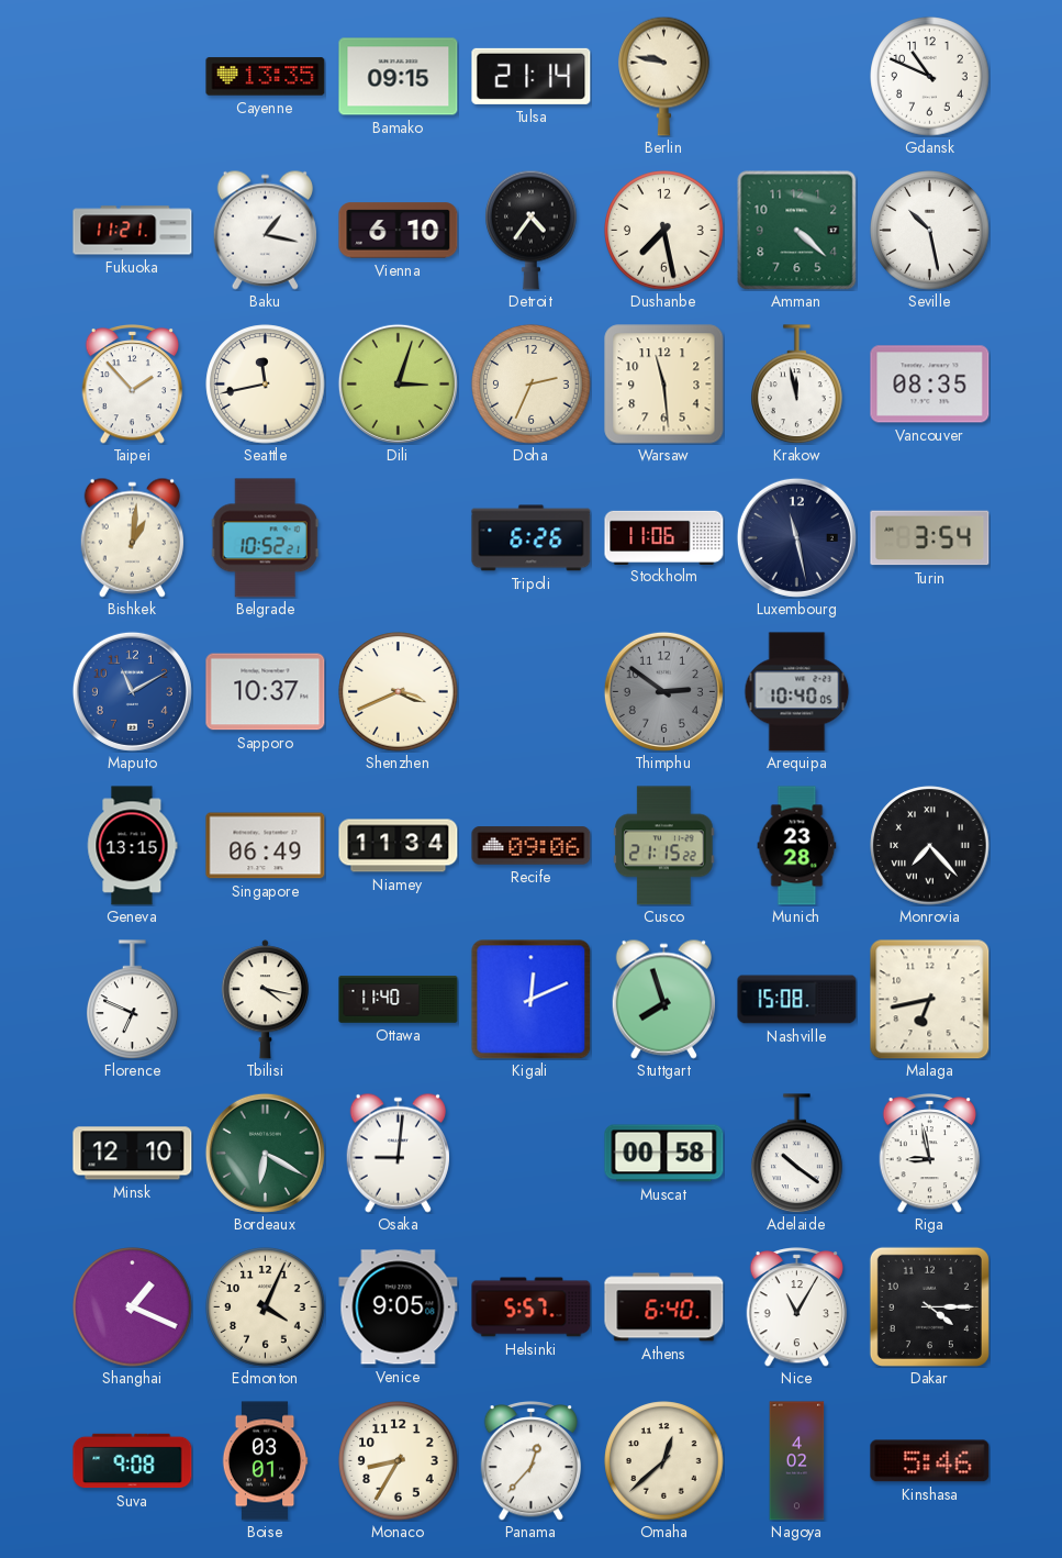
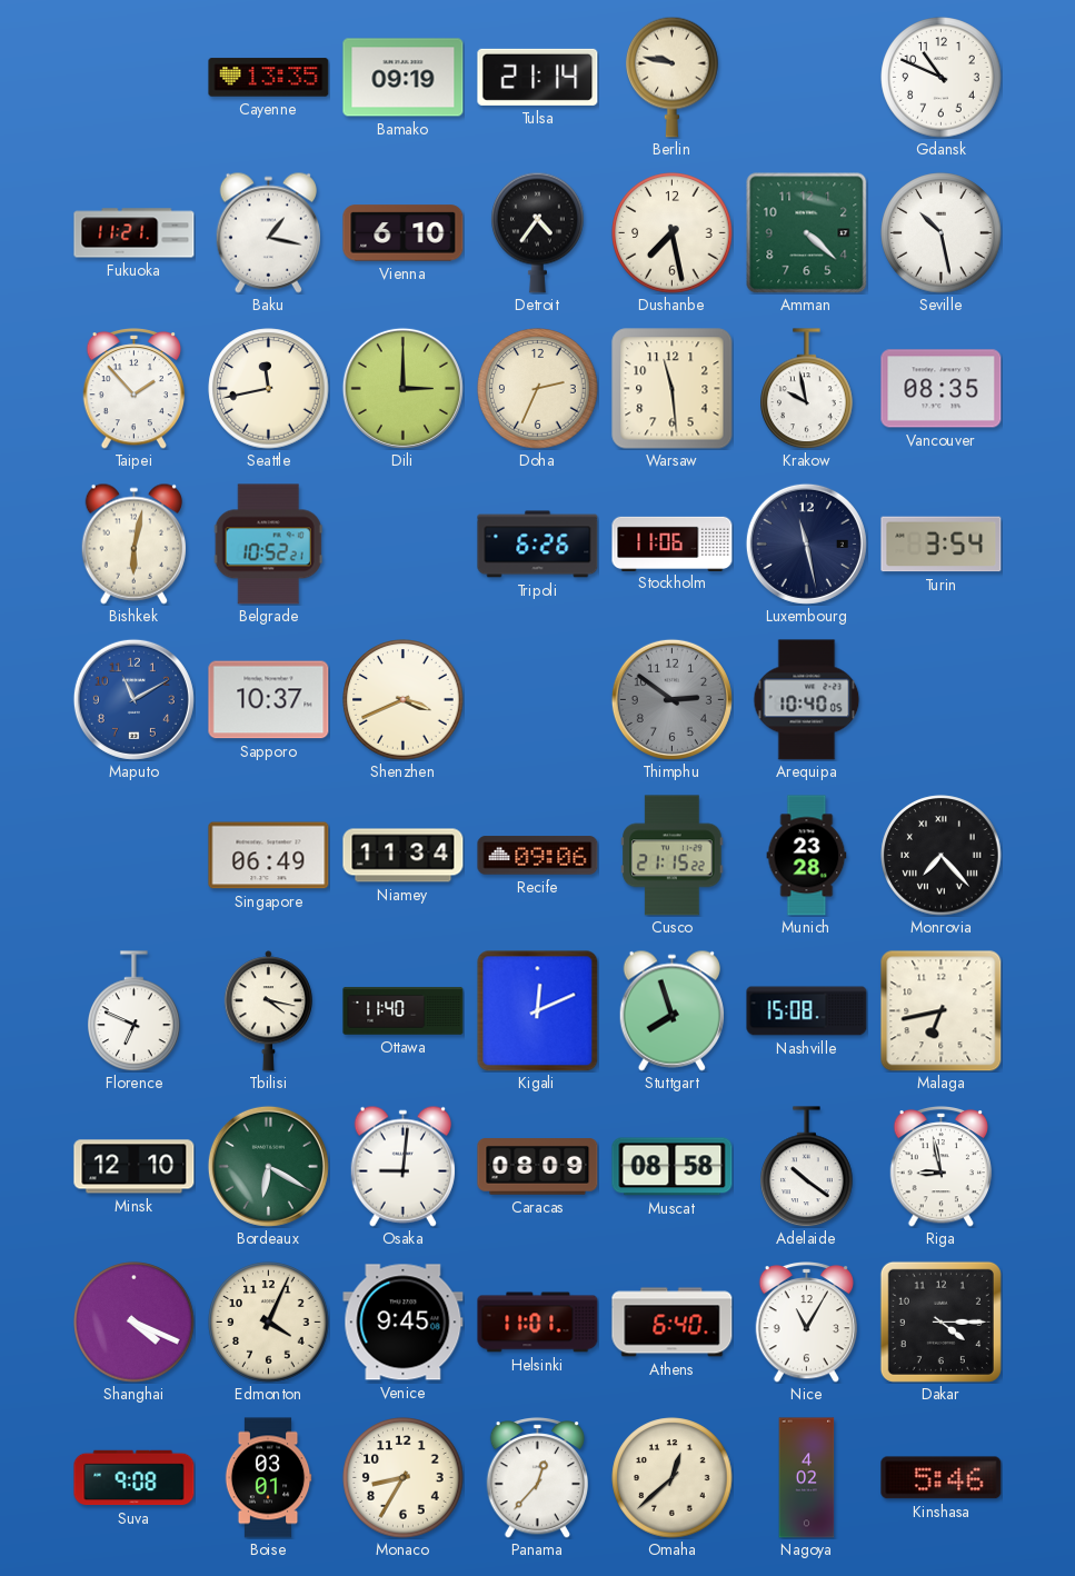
Bamako: 09:15 -> 09:19 (404, 78)
Dili: 3:03 -> 3:00 (402, 388)
Krakow: 11:58 -> 9:58 (807, 389)
Bishkek: 1:01 -> 6:02 (133, 543)
Geneva: 13:15 -> none (132, 846)
Caracas: none -> 08:09 (538, 1167)
Muscat: 00:58 -> 08:58 (673, 1167)
Shanghai: 1:19 -> 4:19 (135, 1323)
Venice: 9:05 -> 9:45 (404, 1323)
Helsinki: 5:57 -> 11:01 (538, 1323)
